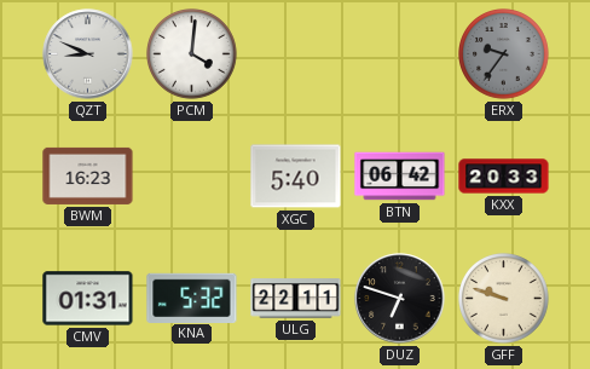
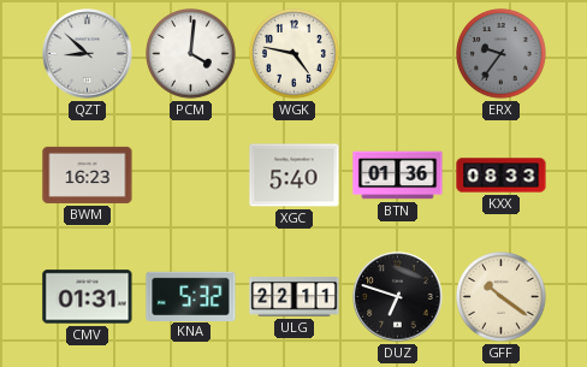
QZT: 8:49 -> 8:52 (88, 54)
WGK: none -> 4:47 (295, 54)
BTN: 06:42 -> 01:36 (398, 176)
KXX: 20:33 -> 08:33 (502, 176)
GFF: 9:48 -> 10:21 (502, 297)
